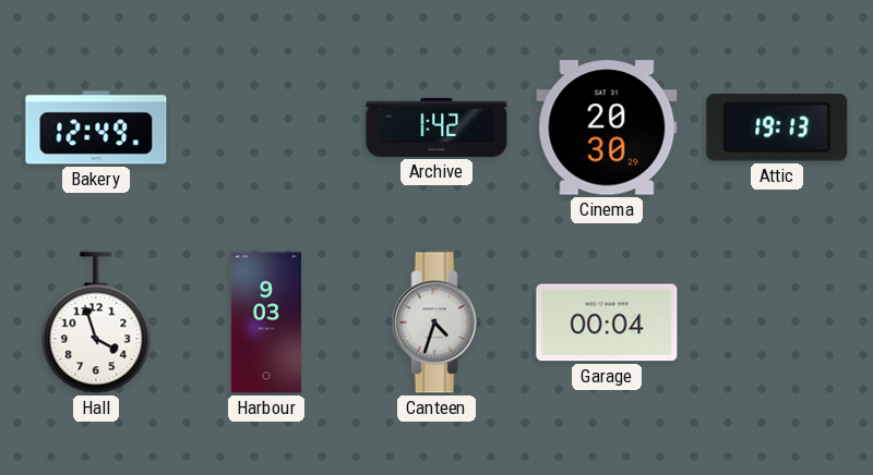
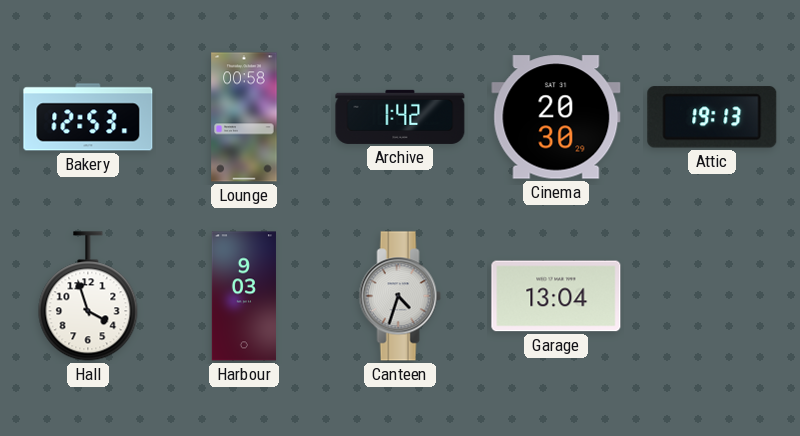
Bakery: 12:49 -> 12:53 (88, 117)
Lounge: none -> 00:58 (244, 117)
Garage: 00:04 -> 13:04 (556, 296)
